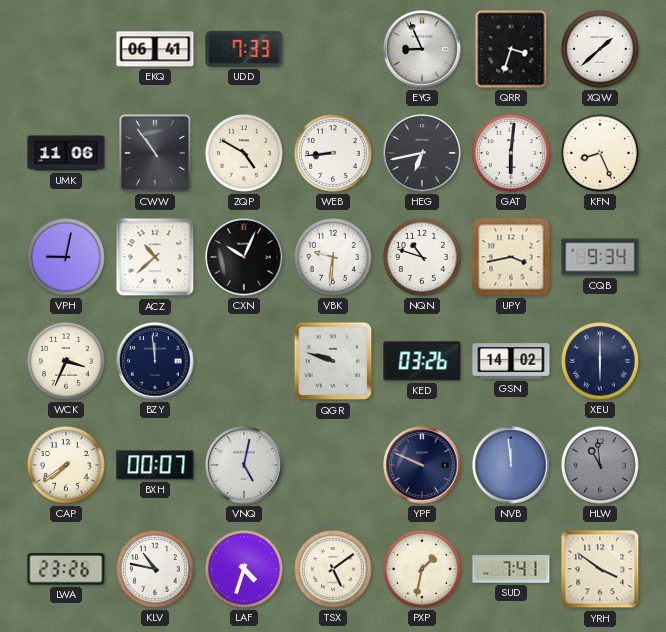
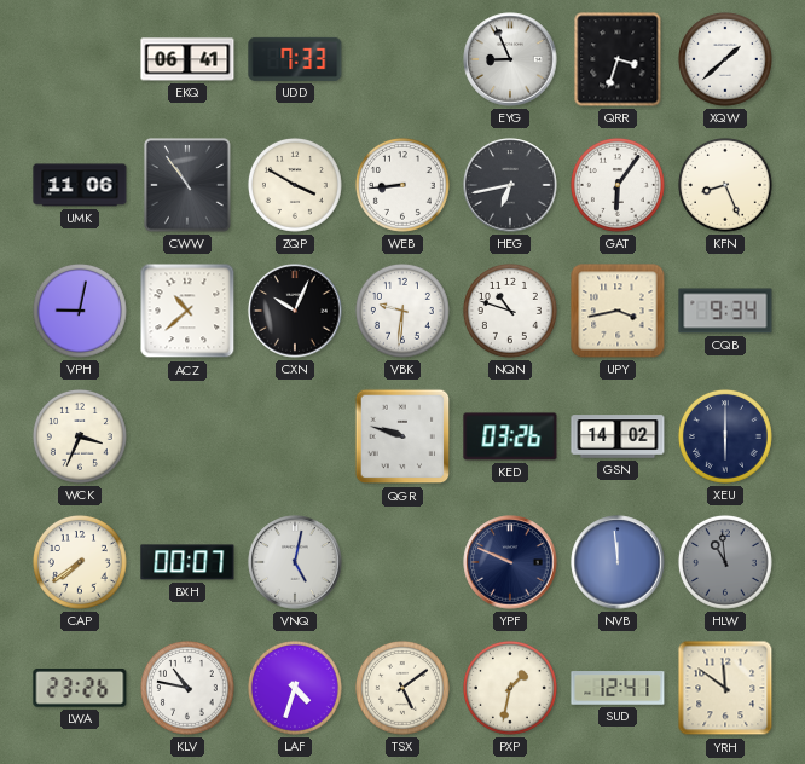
ZQP: 4:50 -> 3:50 (295, 185)
GAT: 6:01 -> 6:06 (618, 185)
BZY: 11:59 -> none (155, 361)
SUD: 7:41 -> 12:41 (618, 688)
YRH: 3:51 -> 11:51 (725, 688)
